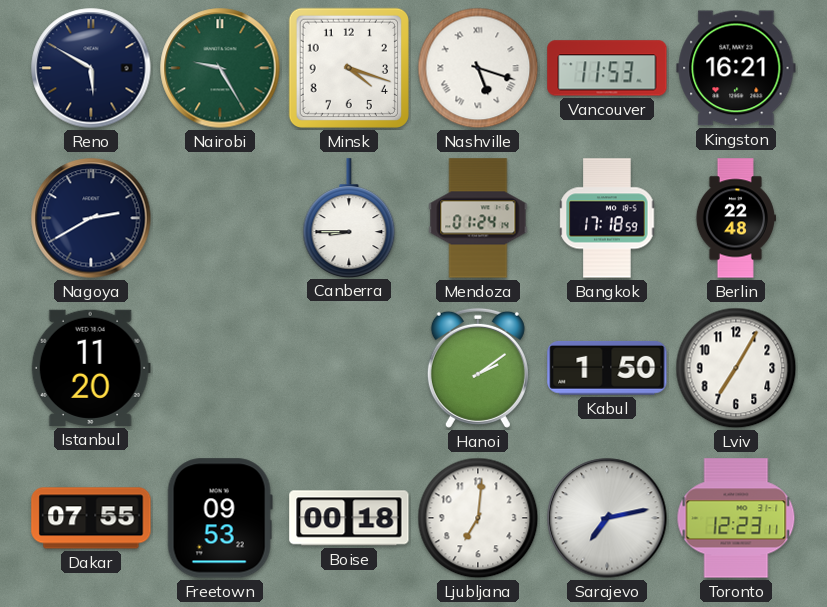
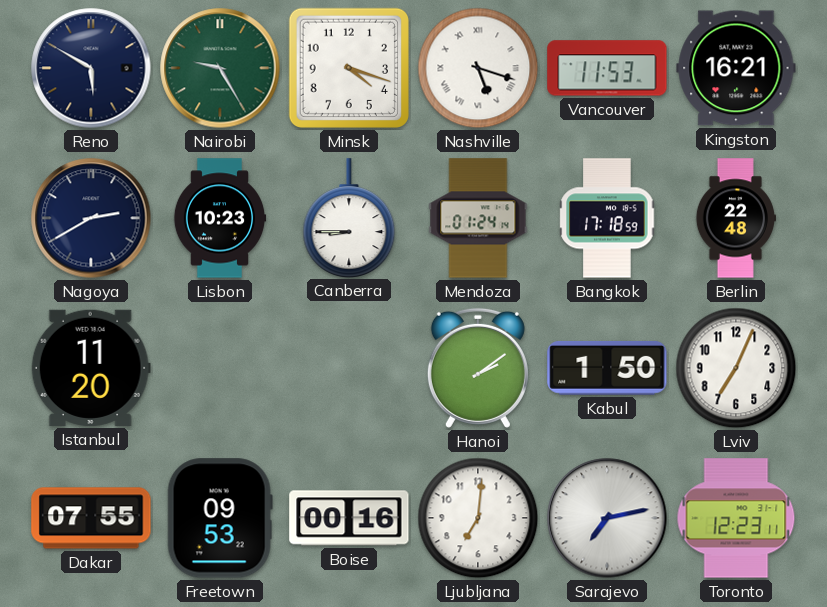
Lisbon: none -> 10:23 (220, 218)
Lviv: 7:05 -> 7:04 (736, 368)
Boise: 00:18 -> 00:16 (349, 518)
